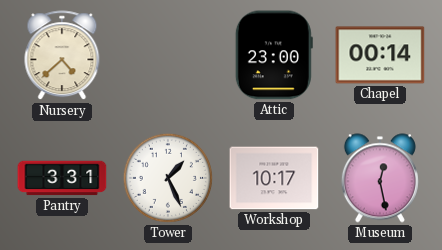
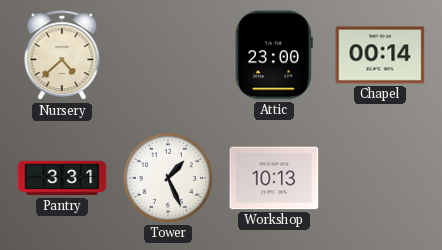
Workshop: 10:17 -> 10:13 (274, 178)
Museum: 12:28 -> none (380, 178)
